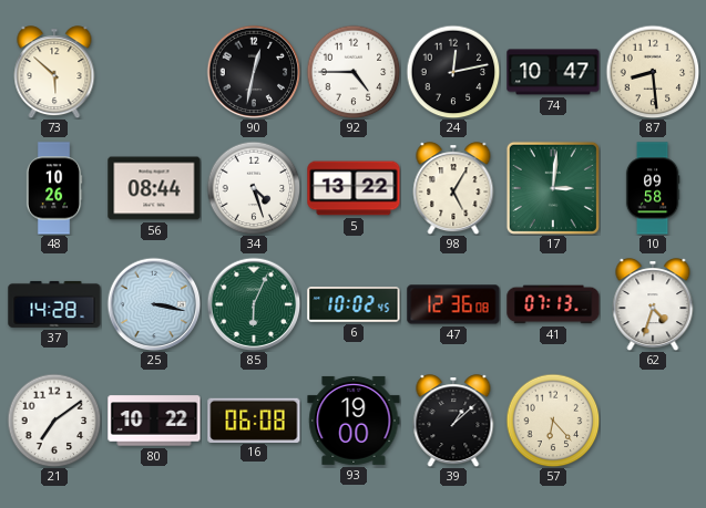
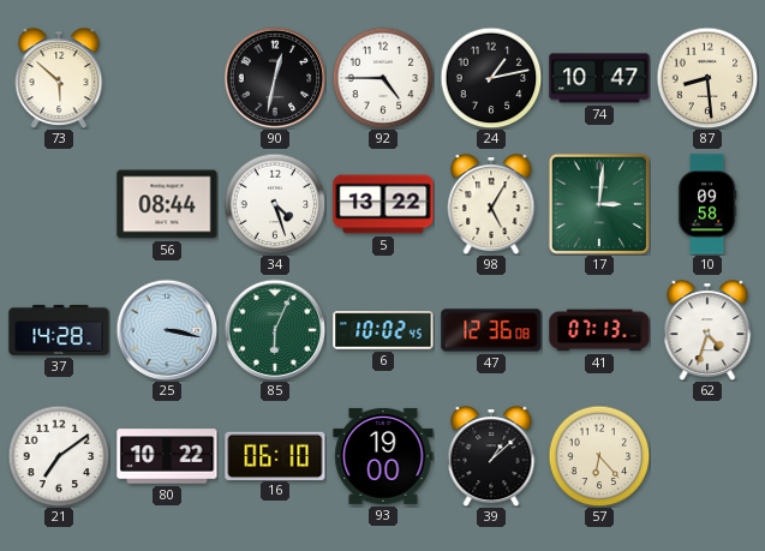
24: 12:13 -> 1:13 (491, 78)
48: 10:26 -> none (54, 188)
16: 06:08 -> 06:10 (275, 455)
